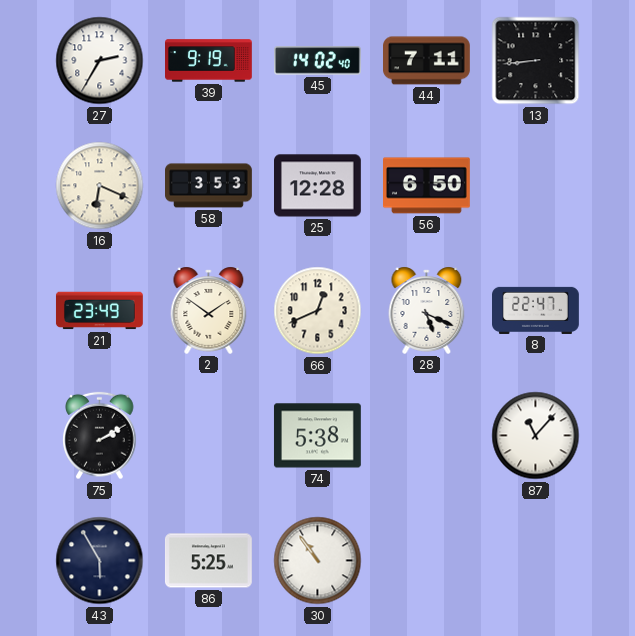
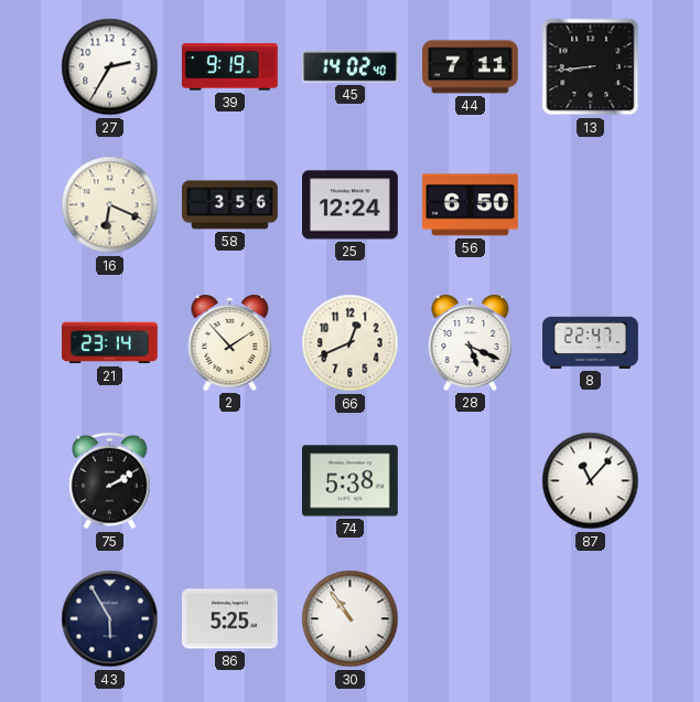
58: 3:53 -> 3:56 (230, 205)
25: 12:28 -> 12:24 (351, 205)
21: 23:49 -> 23:14 (110, 343)
2: 1:51 -> 1:53 (230, 342)
